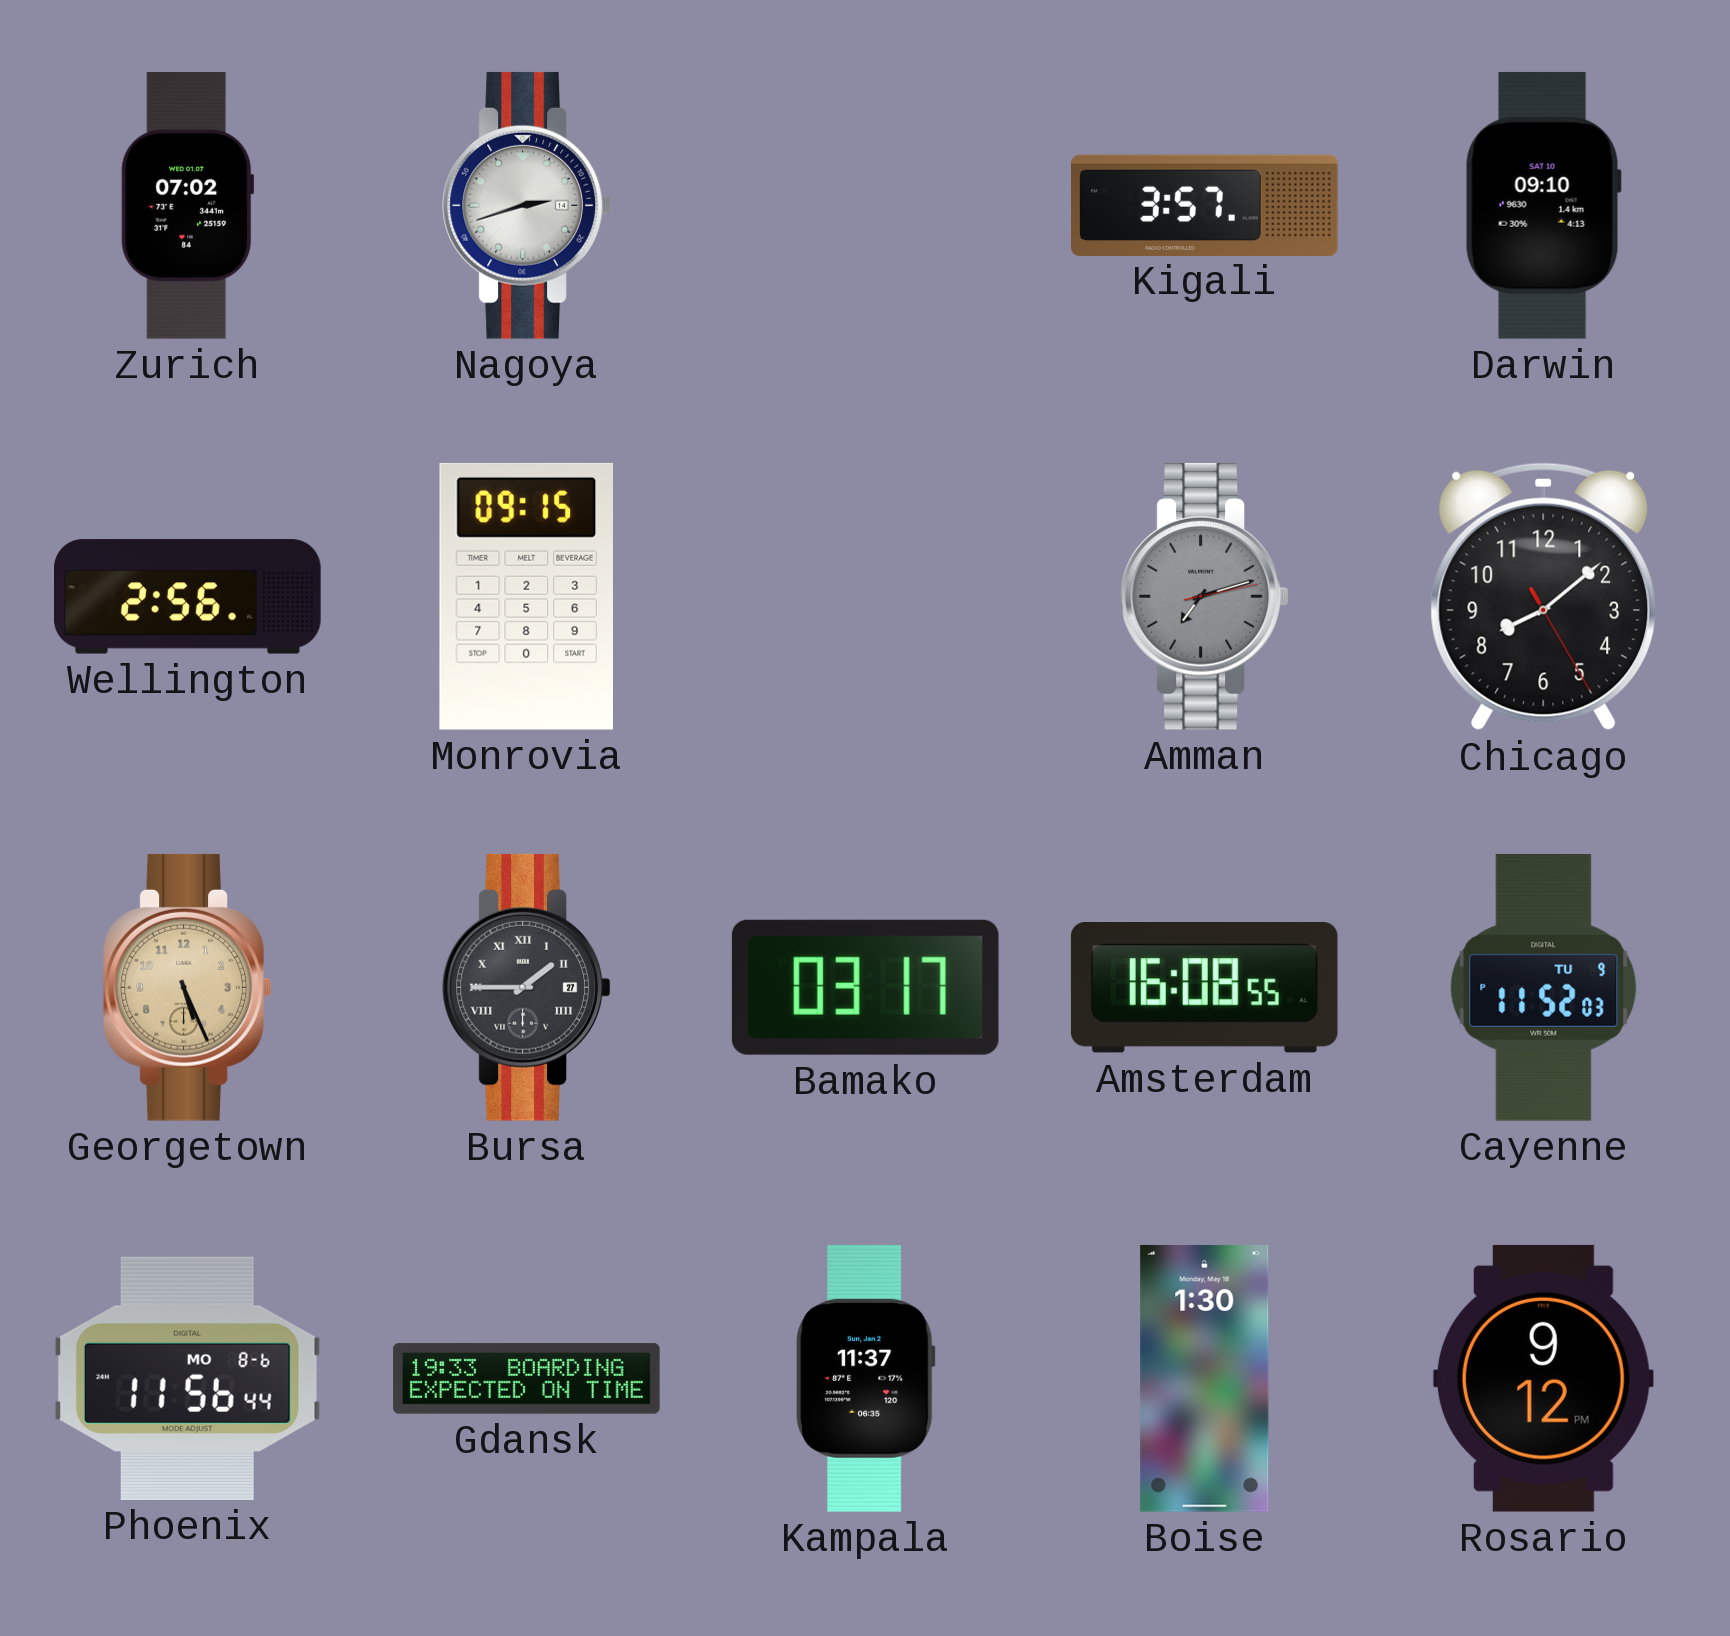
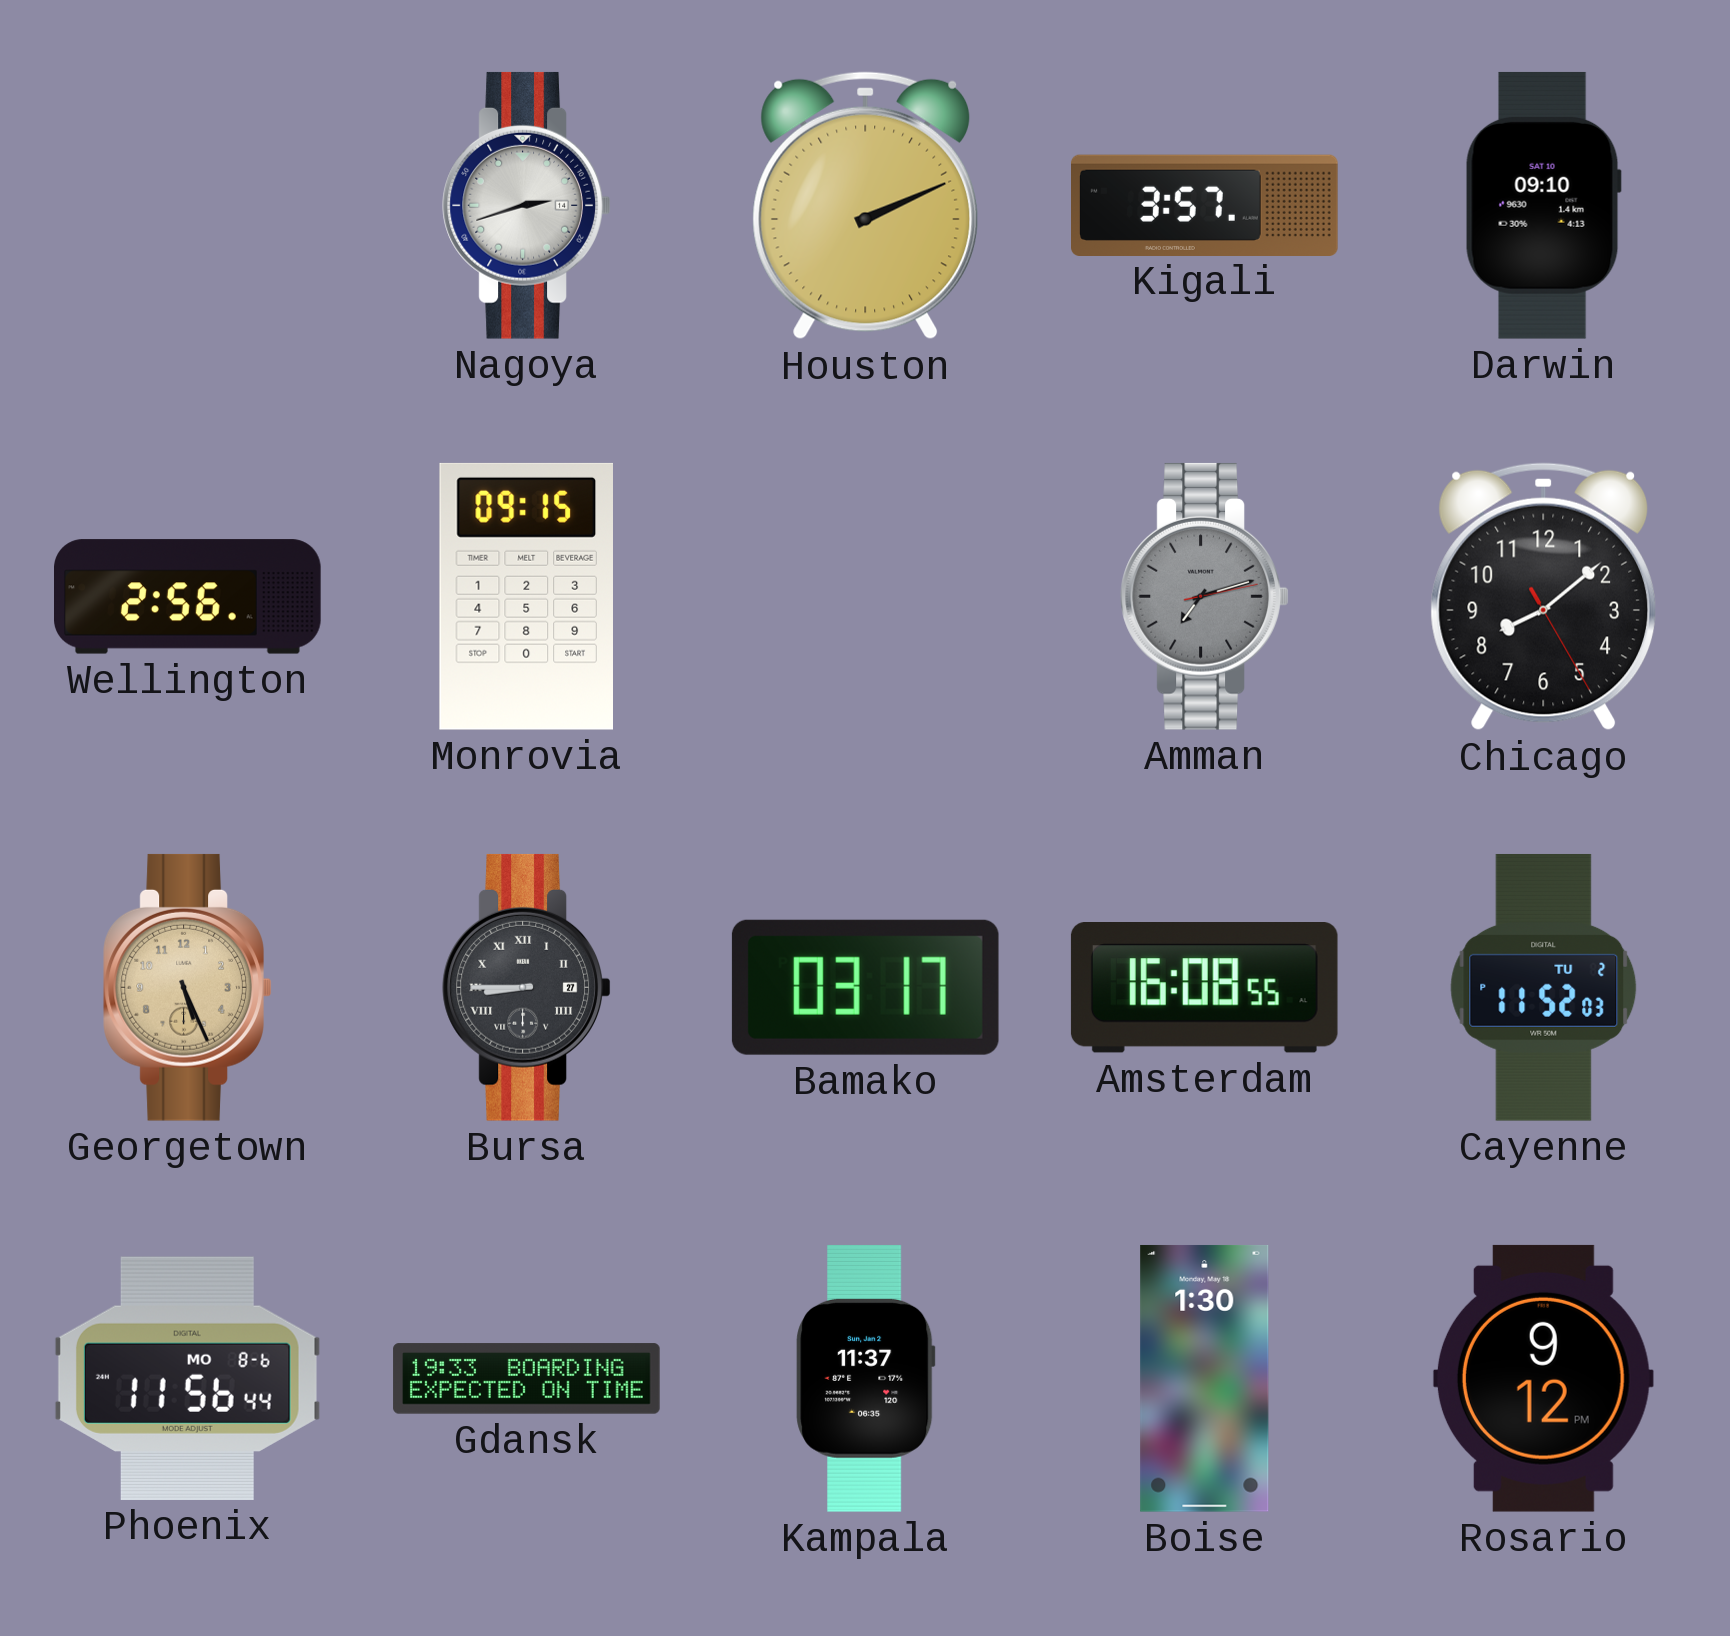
Zurich: 07:02 -> none (188, 205)
Houston: none -> 2:11 (866, 206)
Bursa: 1:45 -> 8:45 (527, 987)
Cayenne date: TU 9 -> TU 2 (1544, 987)
